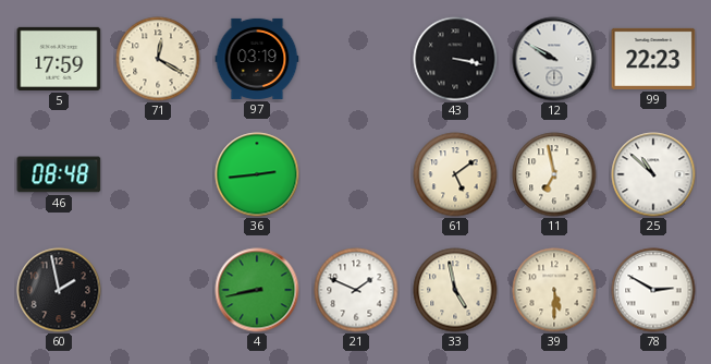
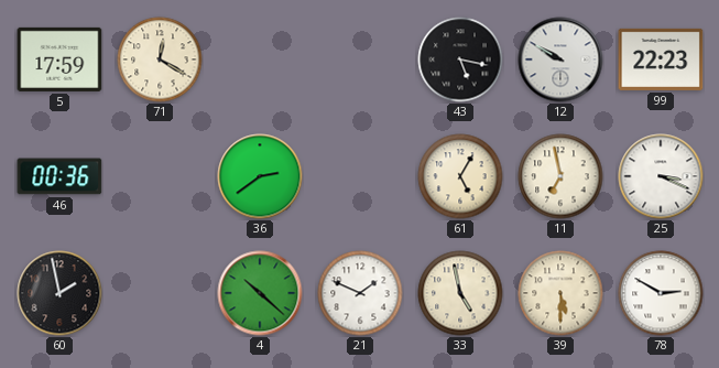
97: 03:19 -> none (257, 59)
43: 3:17 -> 5:17 (460, 59)
46: 08:48 -> 00:36 (59, 176)
36: 2:44 -> 2:39 (260, 176)
61: 5:09 -> 5:05 (460, 176)
25: 10:52 -> 3:19 (661, 176)
4: 8:43 -> 10:22 (260, 293)
